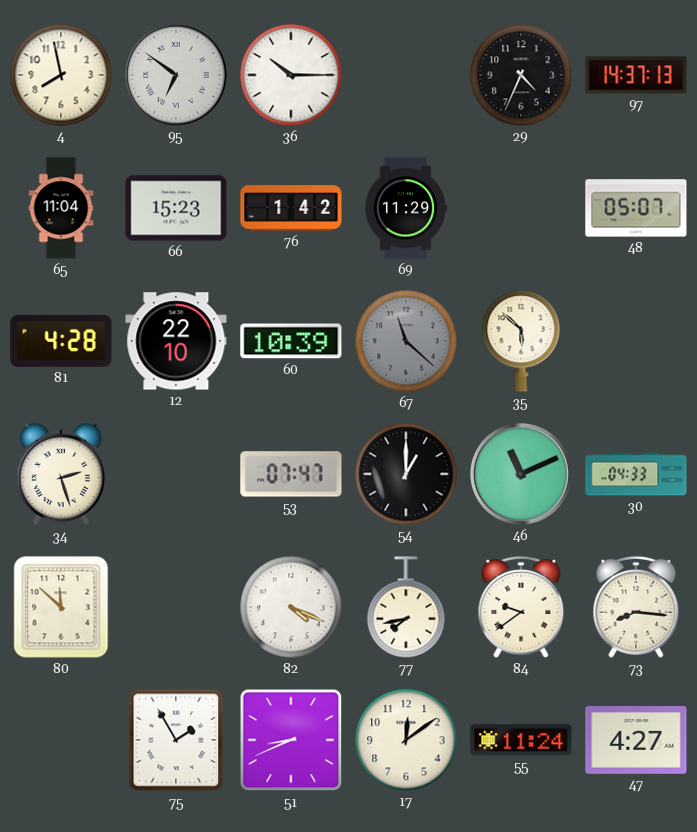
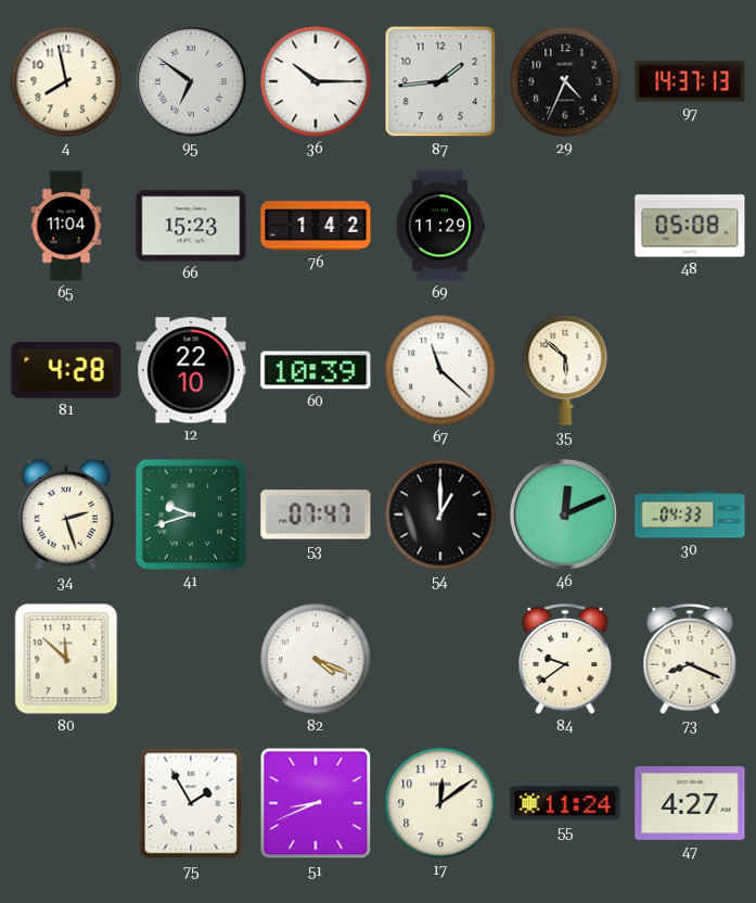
87: none -> 1:44 (440, 81)
48: 05:07 -> 05:08 (690, 226)
67 dial: grey -> white (440, 370)
41: none -> 9:42 (191, 514)
46: 11:11 -> 12:11 (566, 516)
77: 7:43 -> none (406, 607)
73: 8:16 -> 8:19 (690, 659)
